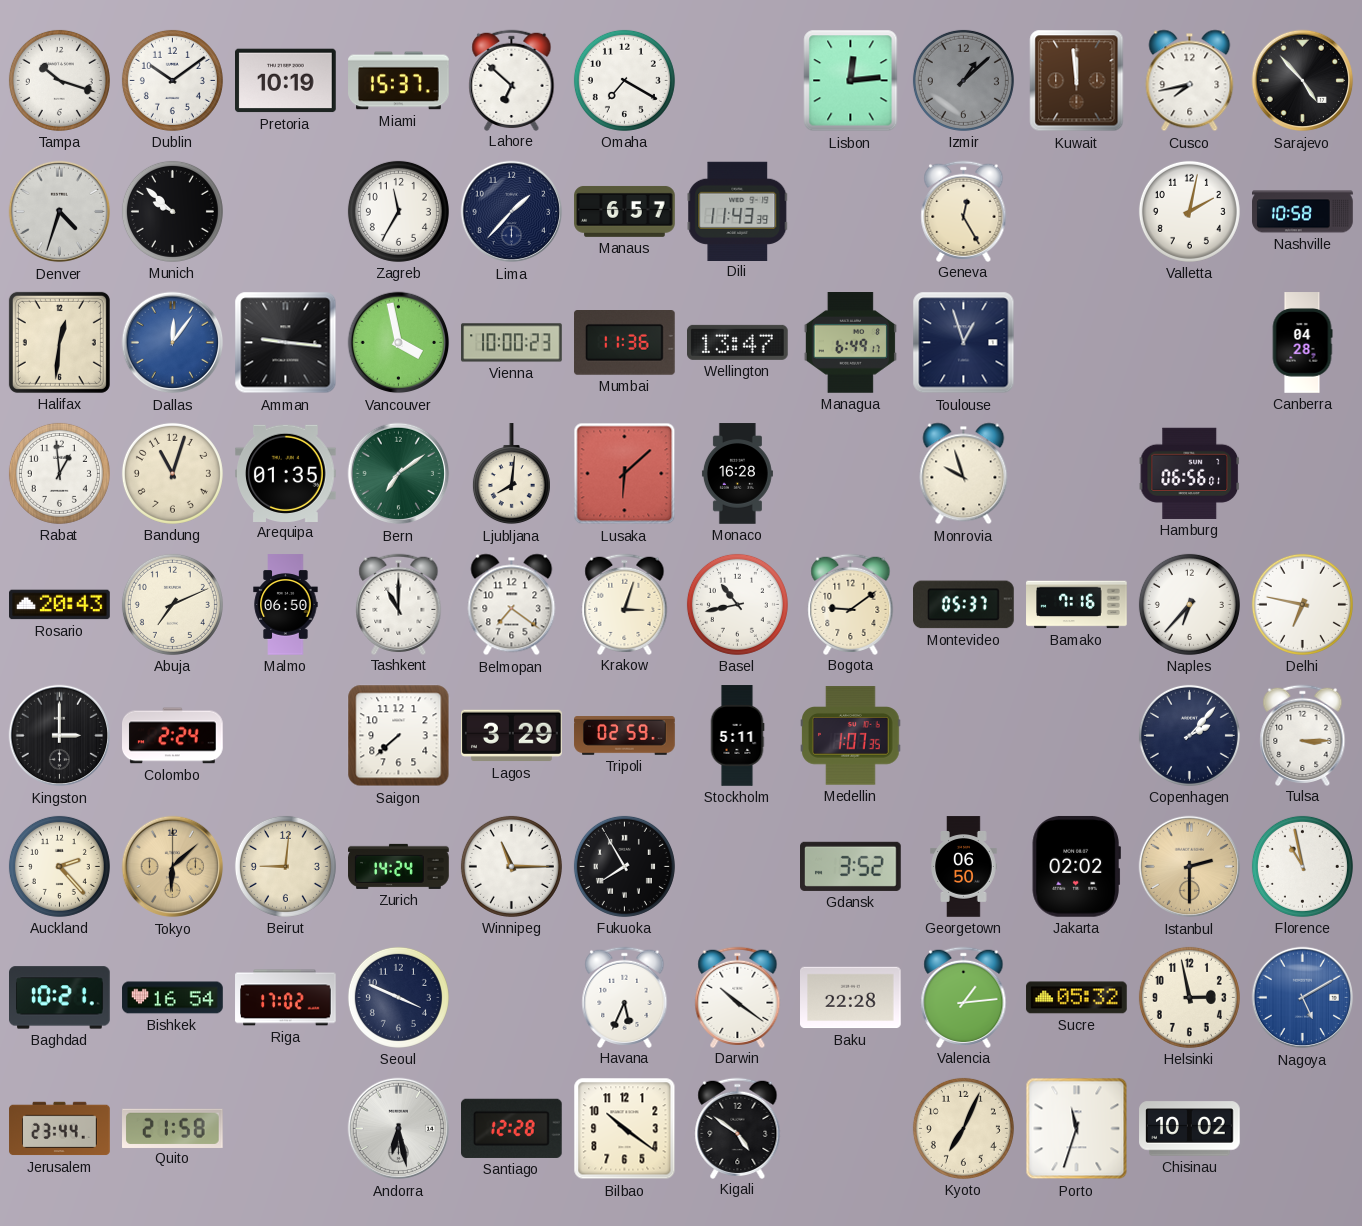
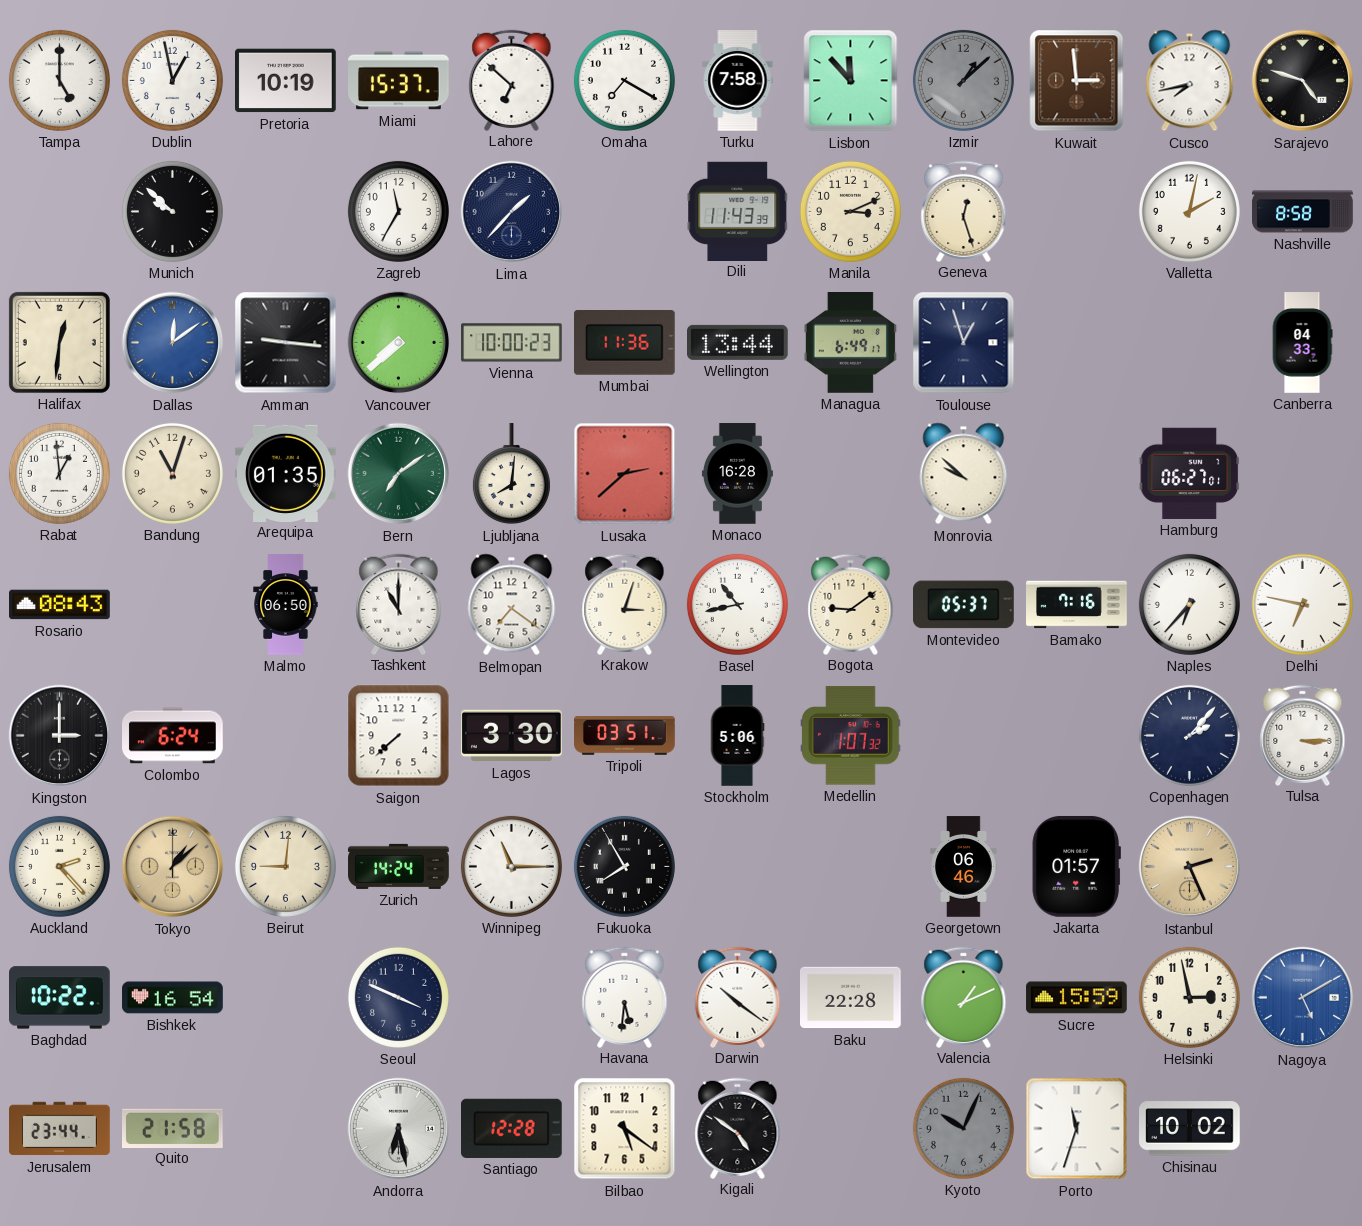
Tampa: 10:18 -> 5:00 (59, 80)
Dublin: 10:09 -> 12:58 (172, 80)
Turku: none -> 7:58 (738, 81)
Lisbon: 12:14 -> 11:53 (851, 81)
Kuwait: 11:59 -> 2:59 (1077, 81)
Sarajevo: 4:53 -> 4:48 (1303, 81)
Denver: 4:33 -> none (60, 212)
Manaus: 6:57 -> none (625, 211)
Manila: none -> 3:11 (850, 211)
Geneva: 12:25 -> 12:27 (964, 211)
Nashville: 10:58 -> 8:58 (1303, 212)
Dallas: 12:06 -> 12:09 (173, 343)
Vancouver: 3:58 -> 7:38 (399, 343)
Wellington: 13:47 -> 13:44 (738, 342)
Canberra: 04:28 -> 04:33 (1302, 343)
Lusaka: 6:08 -> 2:38 (625, 474)
Monrovia: 9:57 -> 9:52 (964, 474)
Hamburg: 06:56 -> 06:27 (1189, 473)
Rosario: 20:43 -> 08:43 (60, 605)
Abuja: 7:11 -> none (172, 604)
Colombo: 2:24 -> 6:24 (173, 736)
Lagos: 3:29 -> 3:30 (512, 736)
Tripoli: 02:59 -> 03:51 (625, 736)
Stockholm: 5:11 -> 5:06 (737, 736)
Medellin: 1:07:35 -> 1:07:32 (851, 736)
Tokyo: 6:08 -> 1:08 (173, 867)
Gdansk: 3:52 -> none (851, 866)
Georgetown: 06:50 -> 06:46 (964, 867)
Jakarta: 02:02 -> 01:57 (1076, 867)
Istanbul: 2:30 -> 2:26 (1190, 867)
Florence: 10:58 -> none (1302, 866)
Baghdad: 10:21 -> 10:22 (60, 998)
Riga: 17:02 -> none (286, 998)
Havana: 5:34 -> 5:31 (625, 997)
Valencia: 1:14 -> 1:11 (964, 997)
Sucre: 05:32 -> 15:59 (1077, 998)
Bilbao: 10:21 -> 5:21 (625, 1129)
Kyoto: 7:04 -> 10:04 (963, 1128)
Kyoto dial: cream -> grey (963, 1128)
